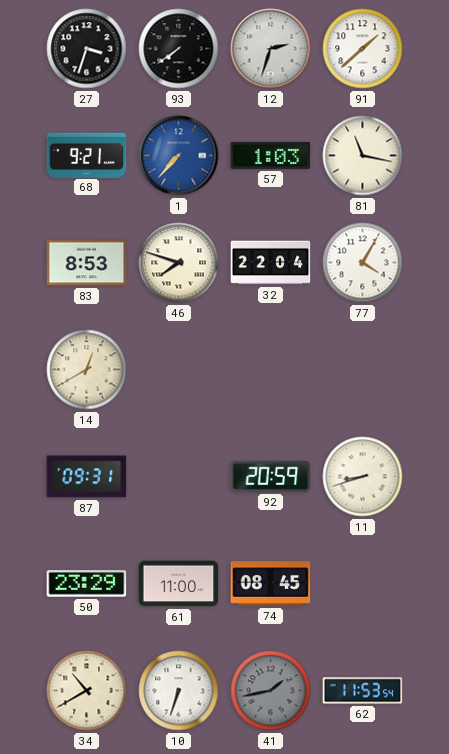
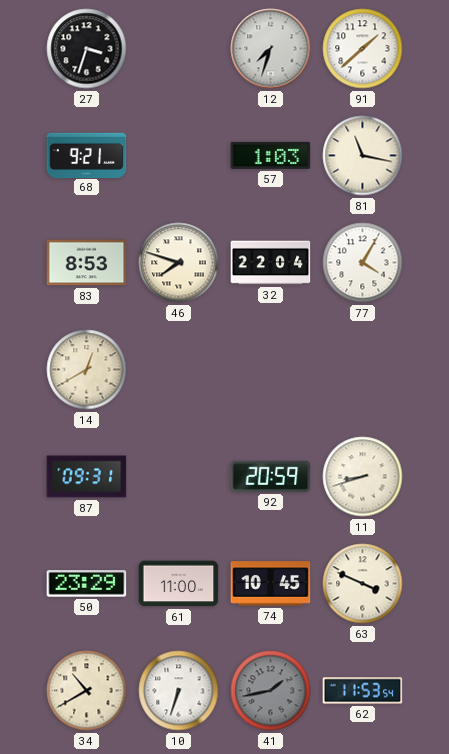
93: 7:39 -> none (179, 49)
12: 2:33 -> 7:33 (271, 49)
1: 7:37 -> none (179, 156)
74: 08:45 -> 10:45 (271, 584)
63: none -> 3:49 (363, 584)
